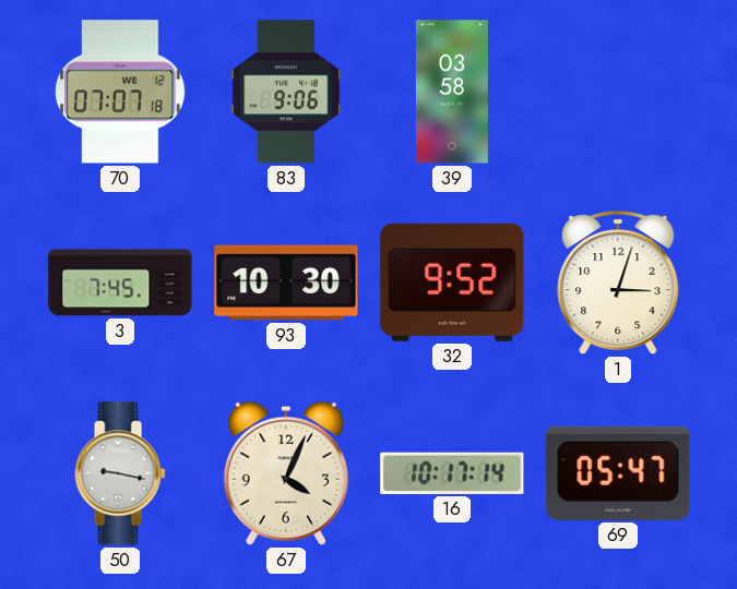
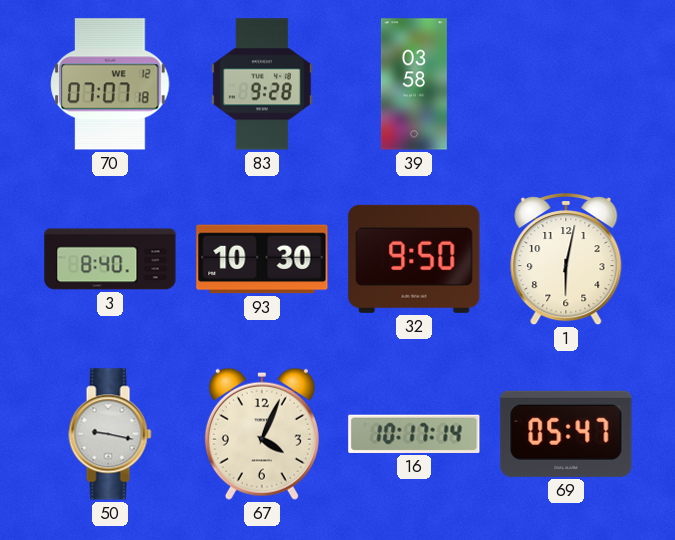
83: 9:06 -> 9:28 (262, 84)
3: 7:45 -> 8:40 (110, 259)
32: 9:52 -> 9:50 (414, 259)
1: 3:03 -> 6:02 (566, 260)
